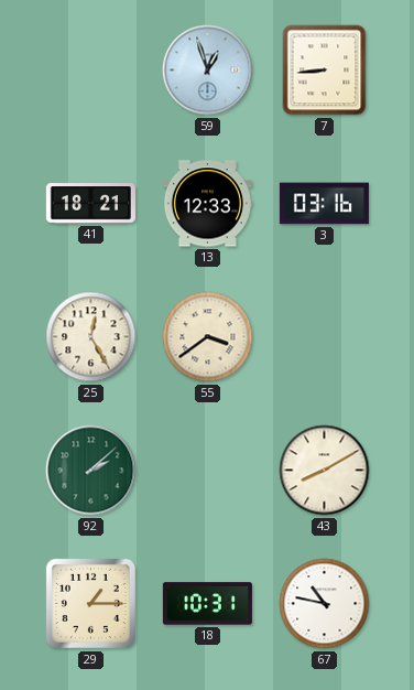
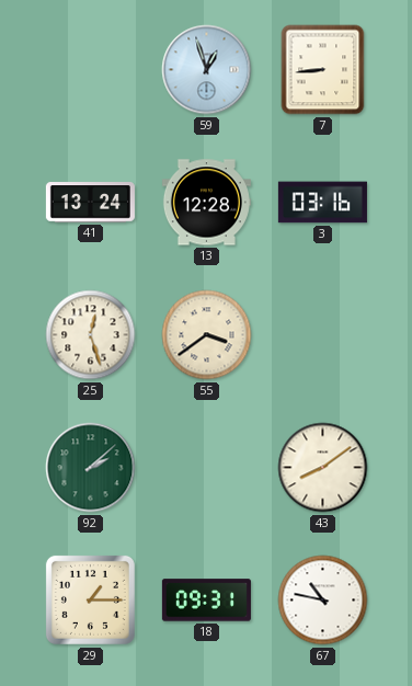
41: 18:21 -> 13:24 (90, 203)
13: 12:33 -> 12:28 (206, 203)
25: 12:25 -> 12:27 (91, 335)
43: 8:10 -> 8:09 (323, 468)
18: 10:31 -> 09:31 (206, 601)
